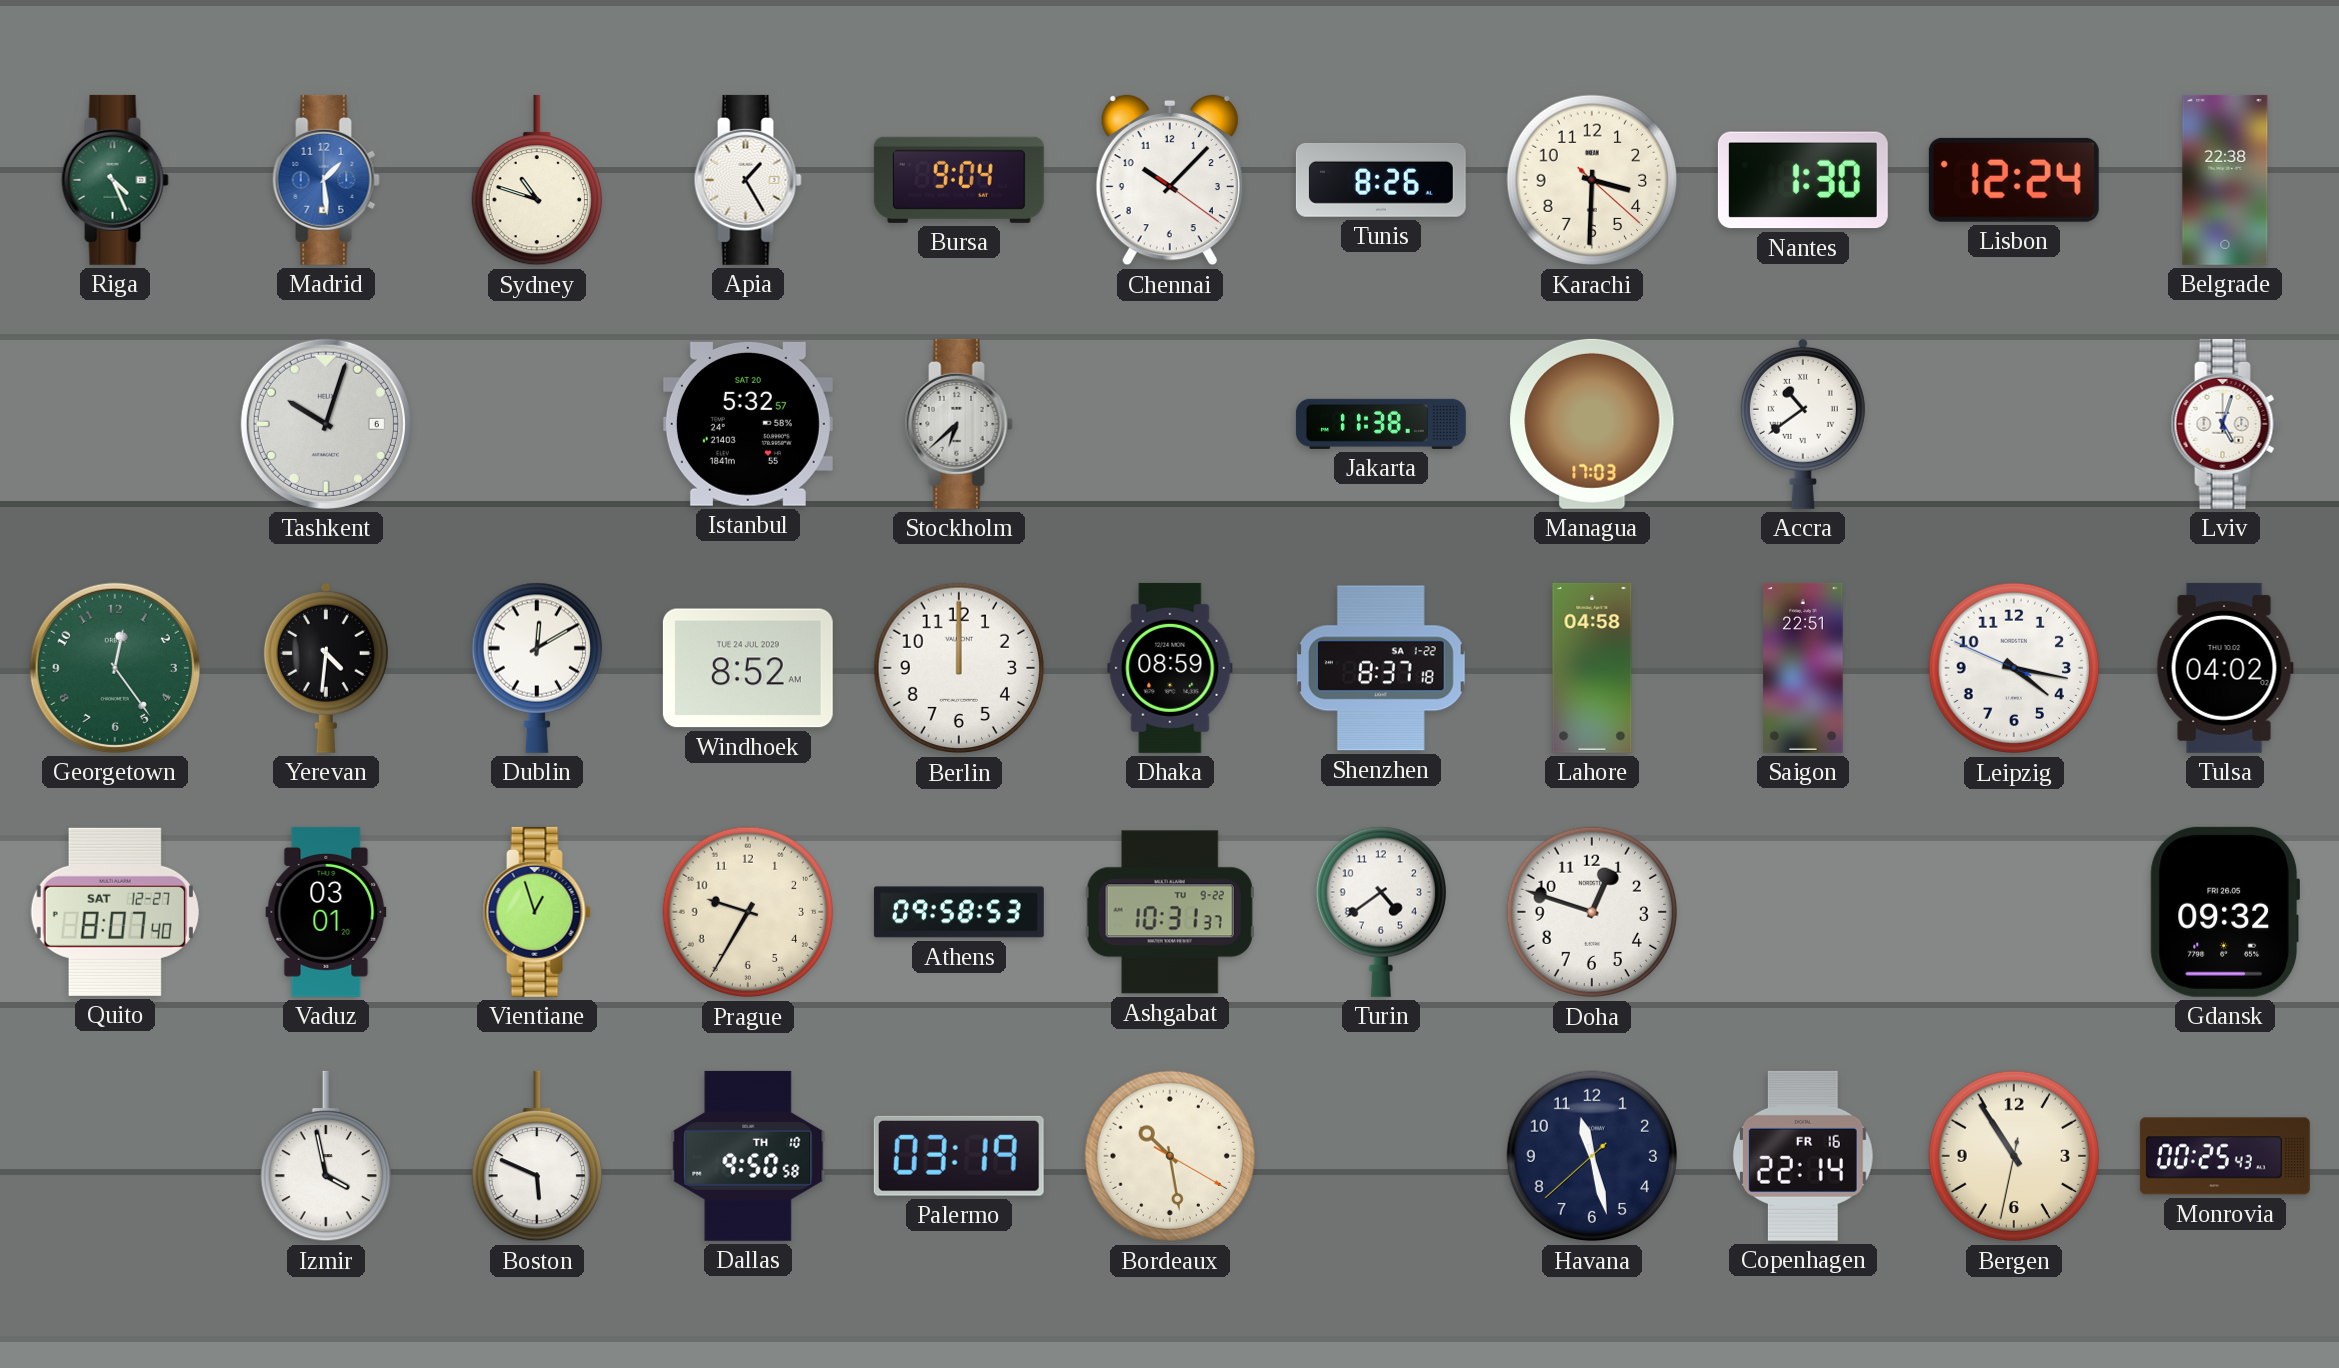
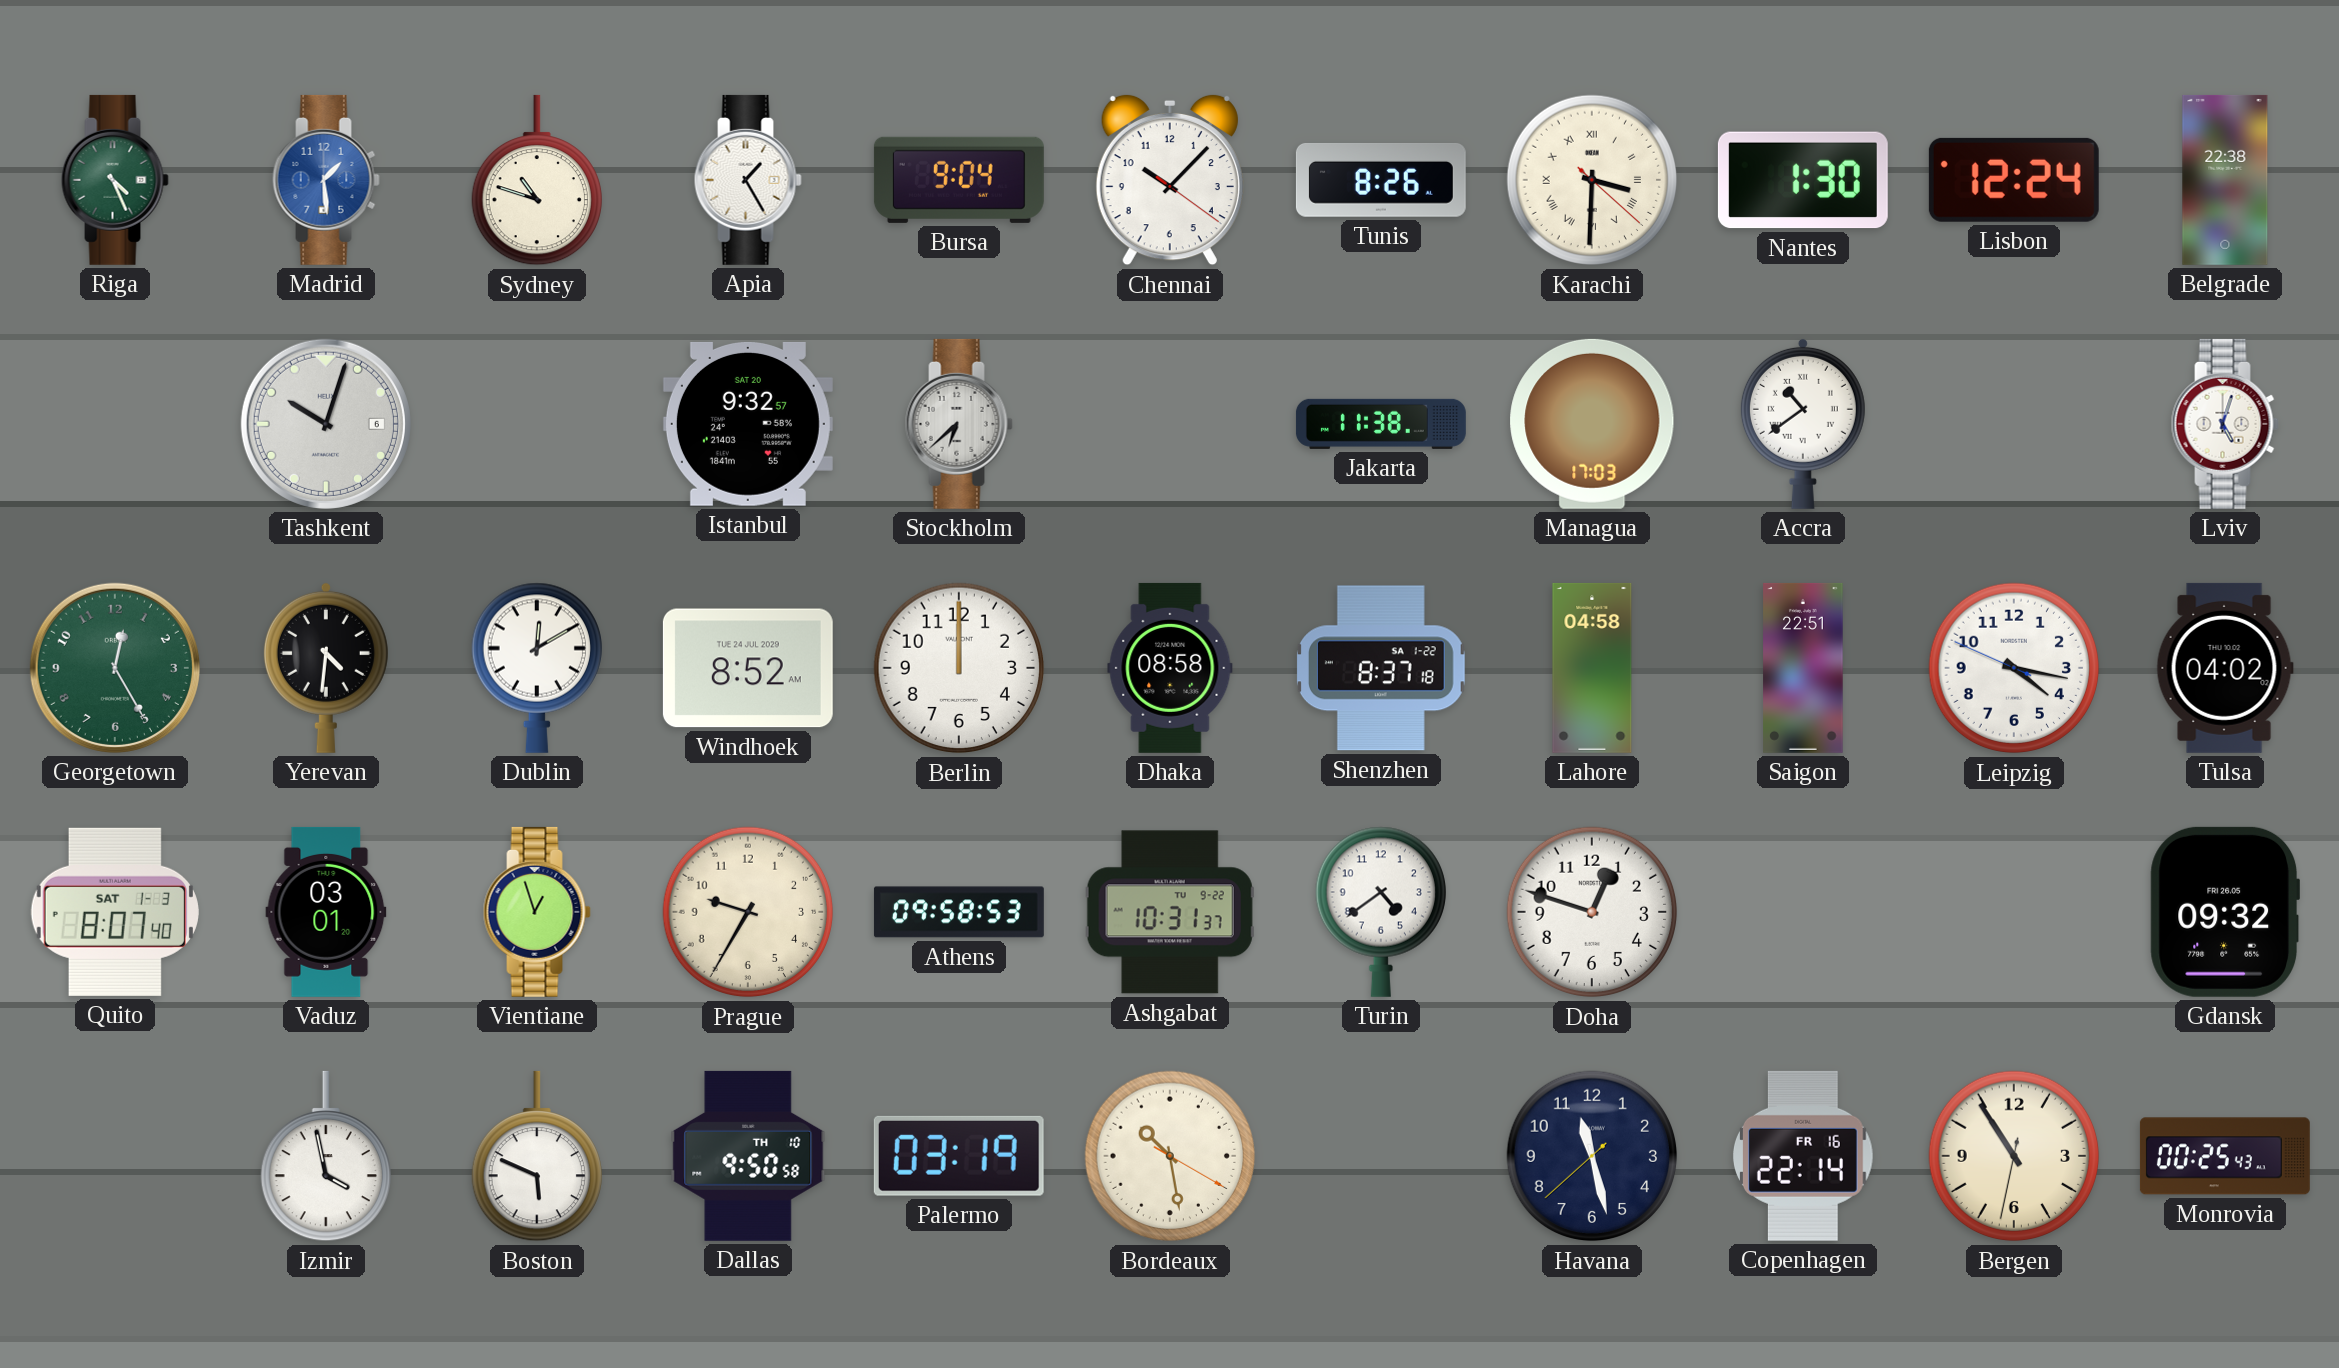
Karachi numerals: Arabic -> Roman (1592, 180)
Istanbul: 5:32 -> 9:32 (748, 424)
Georgetown: 12:24 -> 12:25 (115, 668)
Dhaka: 08:59 -> 08:58 (1170, 668)
Quito date: SAT 12-27 -> SAT 1-3 (115, 912)
